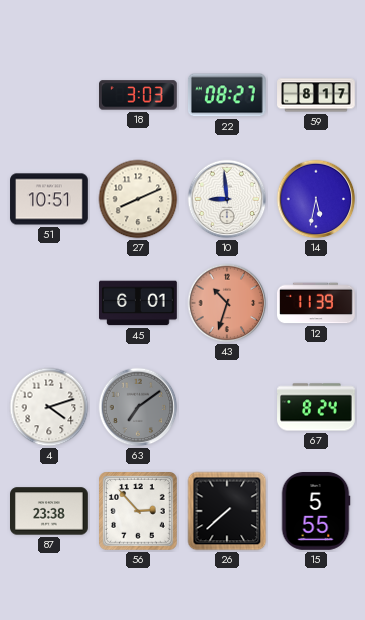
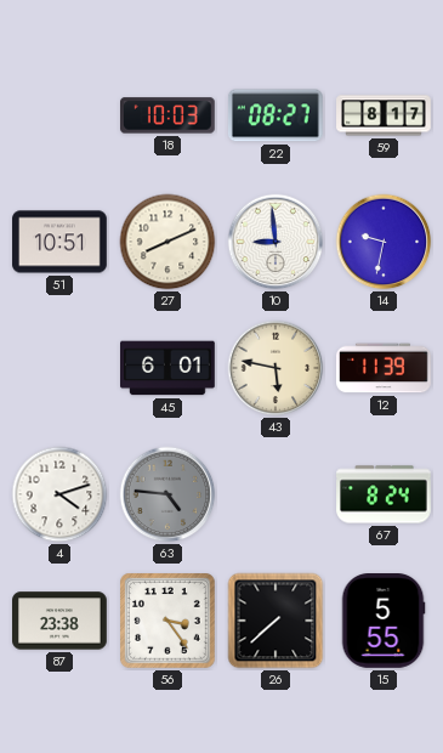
18: 3:03 -> 10:03 (169, 115)
14: 5:32 -> 9:32 (384, 242)
43: 10:33 -> 5:47 (276, 368)
43 dial: salmon -> cream (276, 368)
63: 7:09 -> 4:46 (167, 494)
56: 2:53 -> 3:24 (169, 622)
